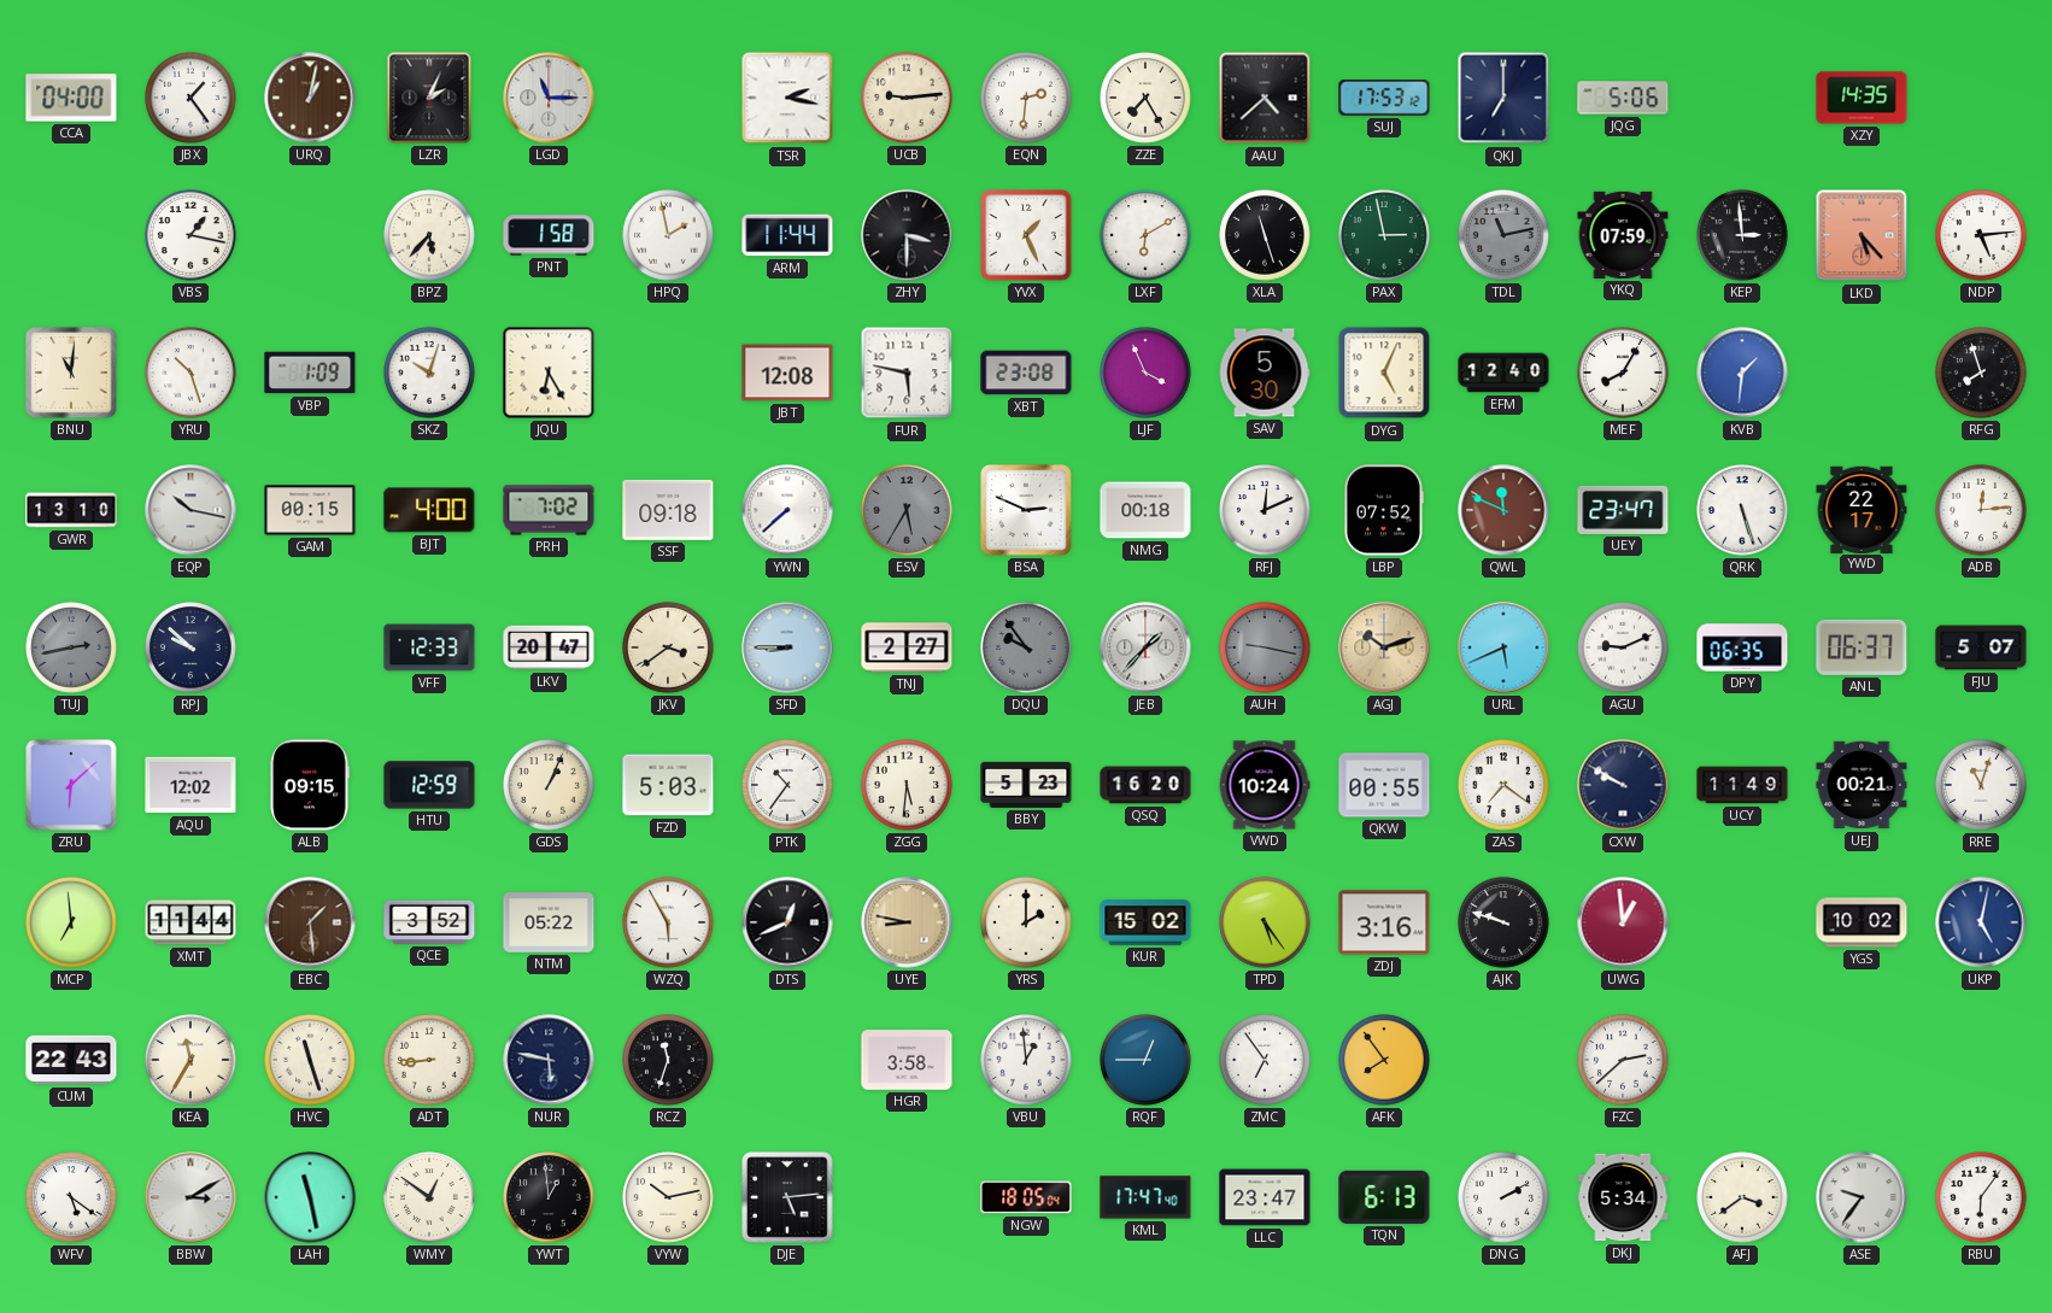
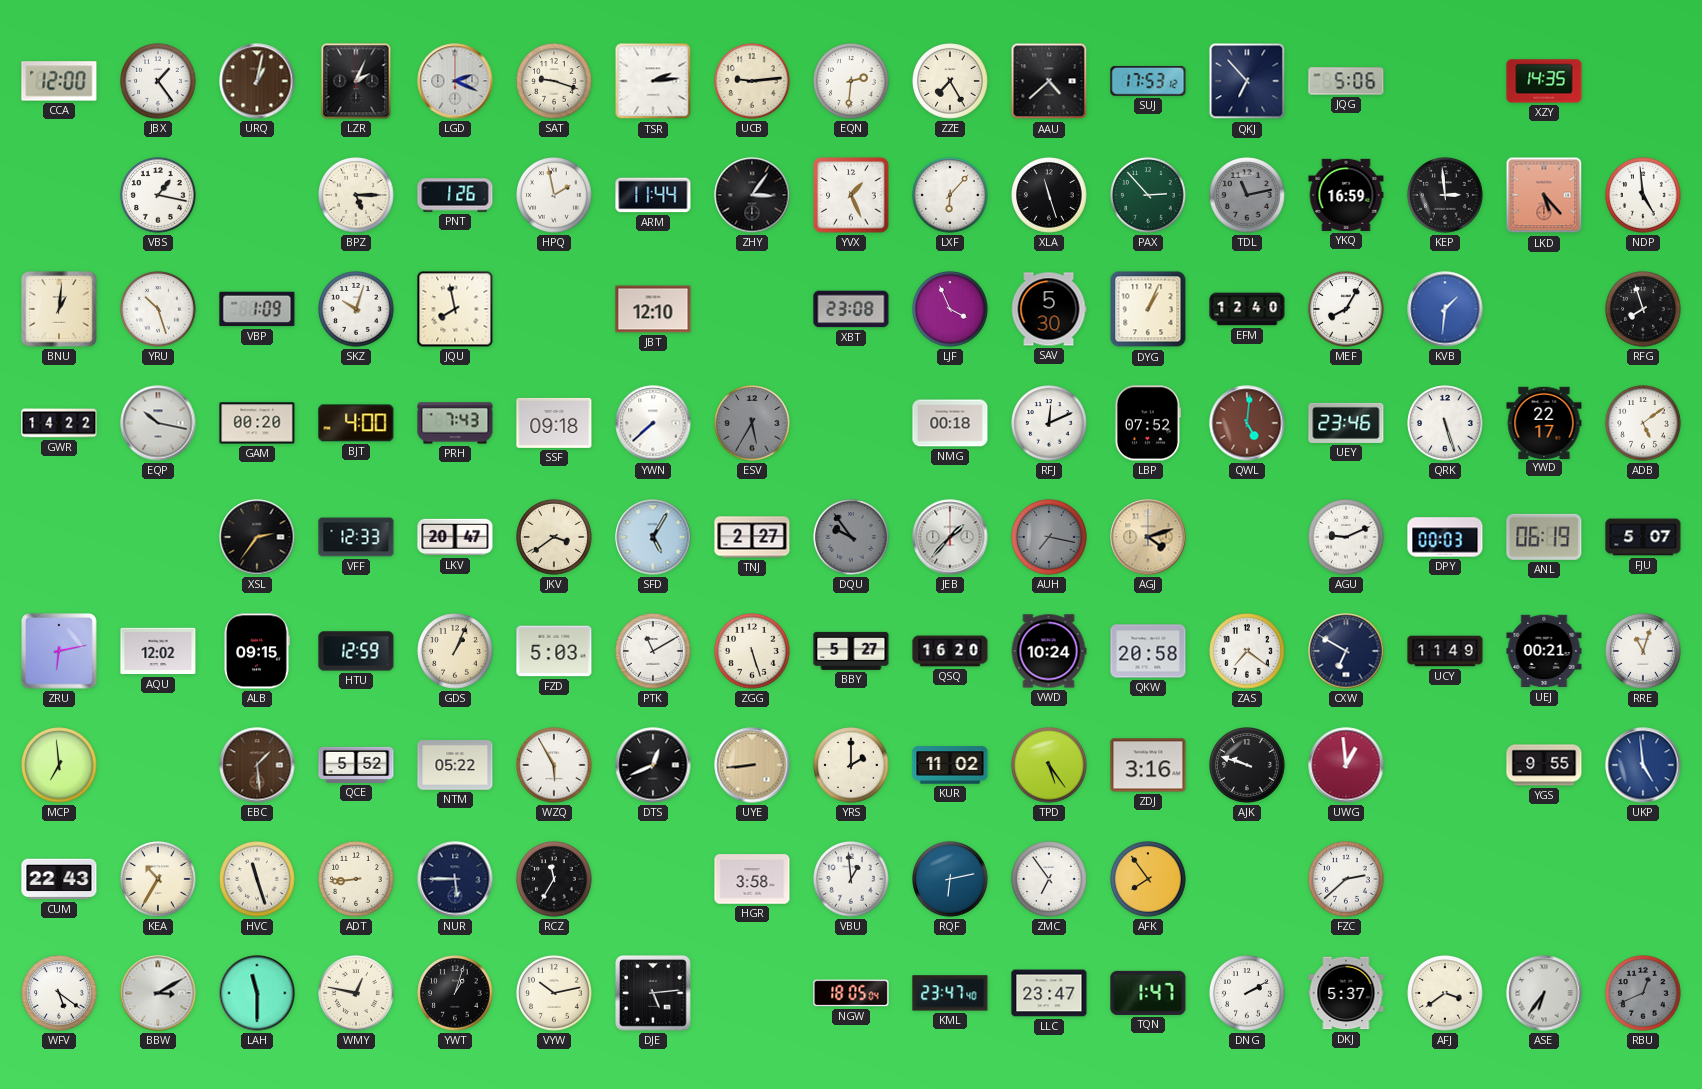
CCA: 04:00 -> 12:00 (59, 81)
LGD: 11:15 -> 2:19 (455, 81)
SAT: none -> 9:18 (554, 81)
TSR: 2:17 -> 2:14 (653, 81)
QKJ: 7:00 -> 6:53 (1247, 81)
BPZ: 5:37 -> 5:15 (356, 195)
PNT: 1:58 -> 1:26 (455, 195)
ZHY: 3:30 -> 3:06 (752, 195)
LXF: 6:10 -> 6:07 (950, 195)
PAX: 2:58 -> 2:53 (1148, 195)
YKQ: 07:59 -> 16:59 (1346, 195)
NDP: 5:14 -> 4:59 (1643, 195)
BNU: 11:01 -> 1:01 (60, 310)
JQU: 6:25 -> 7:58 (455, 309)
JBT: 12:08 -> 12:10 (653, 309)
FUR: 5:47 -> none (907, 373)
DYG: 5:04 -> 1:04 (1148, 309)
GWR: 13:10 -> 14:22 (59, 423)
GAM: 00:15 -> 00:20 (257, 423)
PRH: 7:02 -> 7:43 (455, 423)
BSA: 2:49 -> none (1027, 511)
QWL: 11:49 -> 5:01 (1247, 423)
UEY: 23:47 -> 23:46 (1346, 423)
ADB: 12:14 -> 5:09 (1643, 423)
TUJ: 2:43 -> none (71, 647)
RPJ: 9:52 -> none (190, 647)
XSL: none -> 2:36 (257, 537)
SFD: 8:45 -> 5:05 (653, 537)
AUH: 9:17 -> 7:17 (1049, 537)
AGJ: 10:12 -> 4:12 (1148, 537)
URL: 5:41 -> none (1503, 647)
DPY: 06:35 -> 00:03 (1445, 537)
ANL: 06:37 -> 06:19 (1544, 537)
ZRU: 6:08 -> 6:13 (60, 652)
PTK: 10:36 -> 11:10 (653, 651)
ZGG: 5:31 -> 5:27 (752, 651)
BBY: 5:23 -> 5:27 (851, 651)
QKW: 00:55 -> 20:58 (1148, 651)
CXW: 9:50 -> 6:50 (1346, 651)
XMT: 11:44 -> none (190, 922)
QCE: 3:52 -> 5:52 (356, 765)
UYE: 8:47 -> 8:44 (752, 765)
KUR: 15:02 -> 11:02 (950, 765)
YGS: 10:02 -> 9:55 (1544, 765)
UKP: 5:02 -> 4:59 (1643, 765)
KEA: 11:35 -> 10:35 (158, 879)
NUR: 5:47 -> 5:45 (455, 879)
RCZ: 11:33 -> 11:35 (554, 879)
RQF: 12:45 -> 6:13 (950, 879)
LAH: 11:28 -> 11:30 (257, 993)
WMY: 12:51 -> 12:47 (356, 993)
YWT: 12:59 -> 1:03 (455, 993)
KML: 17:47 -> 23:47 (950, 993)
TQN: 6:13 -> 1:47 (1148, 993)
DKJ: 5:34 -> 5:37 (1346, 993)
ASE: 9:36 -> 6:36 (1544, 993)
RBU: 6:06 -> 12:41 (1643, 993)
RBU dial: white -> grey (1643, 993)
